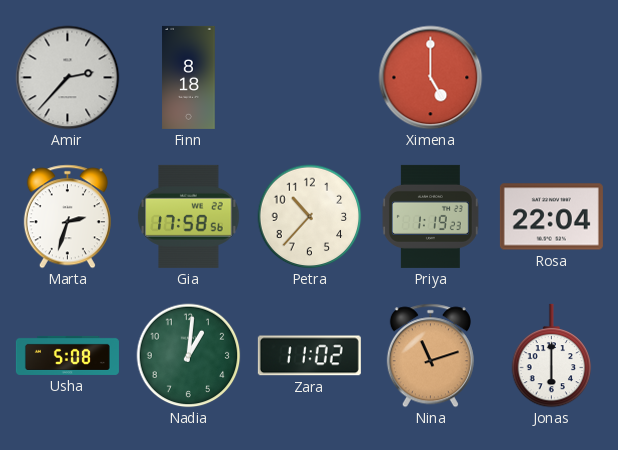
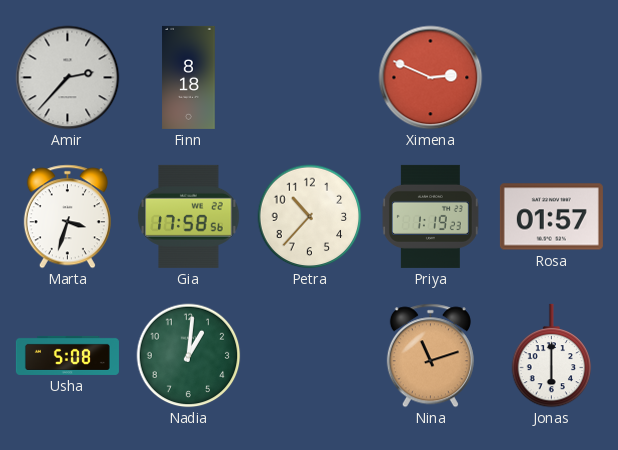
Ximena: 5:00 -> 2:49 (431, 78)
Marta: 2:33 -> 3:33 (67, 217)
Rosa: 22:04 -> 01:57 (551, 217)
Zara: 11:02 -> none (309, 356)
